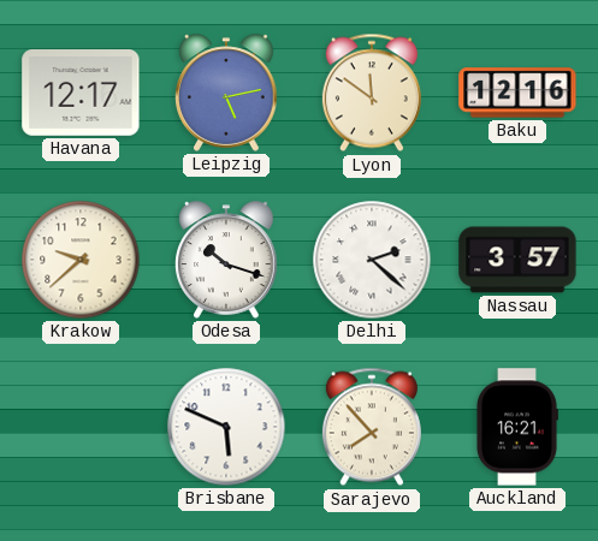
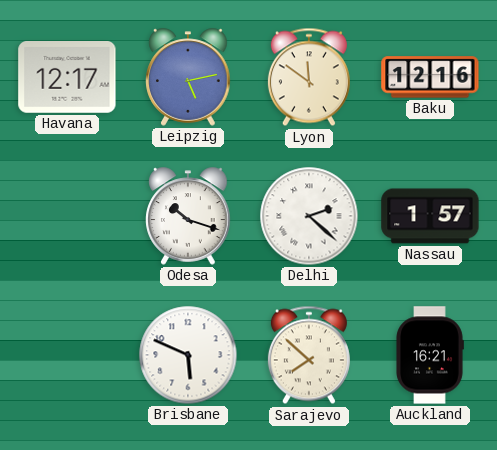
Krakow: 9:38 -> none (81, 260)
Nassau: 3:57 -> 1:57 (430, 216)
Sarajevo: 7:53 -> 7:52 (309, 355)
